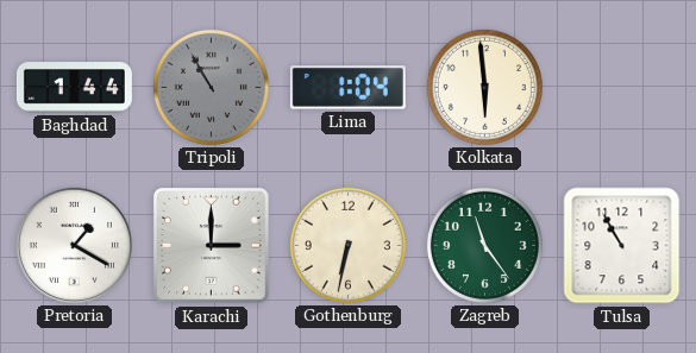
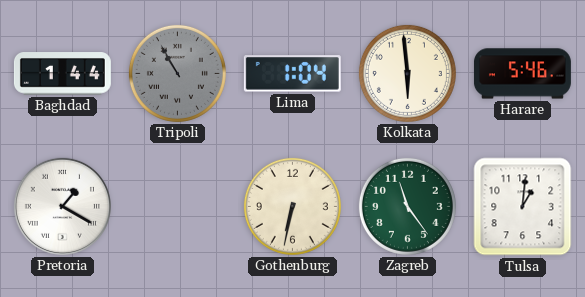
Harare: none -> 5:46 (522, 74)
Karachi: 3:00 -> none (212, 246)
Tulsa: 10:55 -> 1:01 (523, 207)
